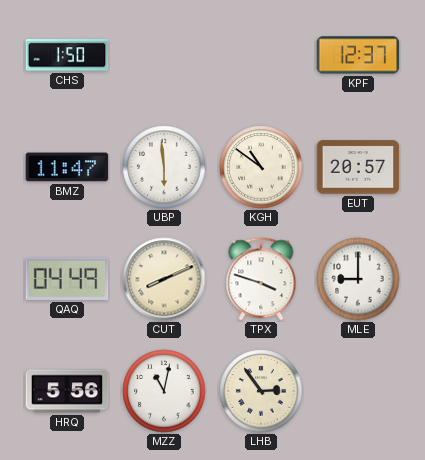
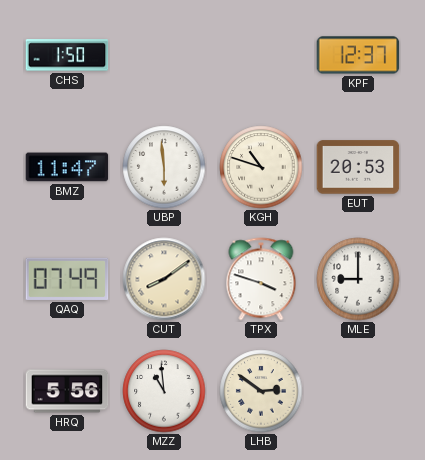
KGH: 10:51 -> 10:48 (261, 167)
EUT: 20:57 -> 20:53 (358, 167)
QAQ: 04:49 -> 07:49 (67, 279)
CUT: 8:11 -> 8:09 (164, 279)
MZZ: 11:02 -> 10:59 (164, 391)
LHB: 2:54 -> 2:51 (261, 391)
